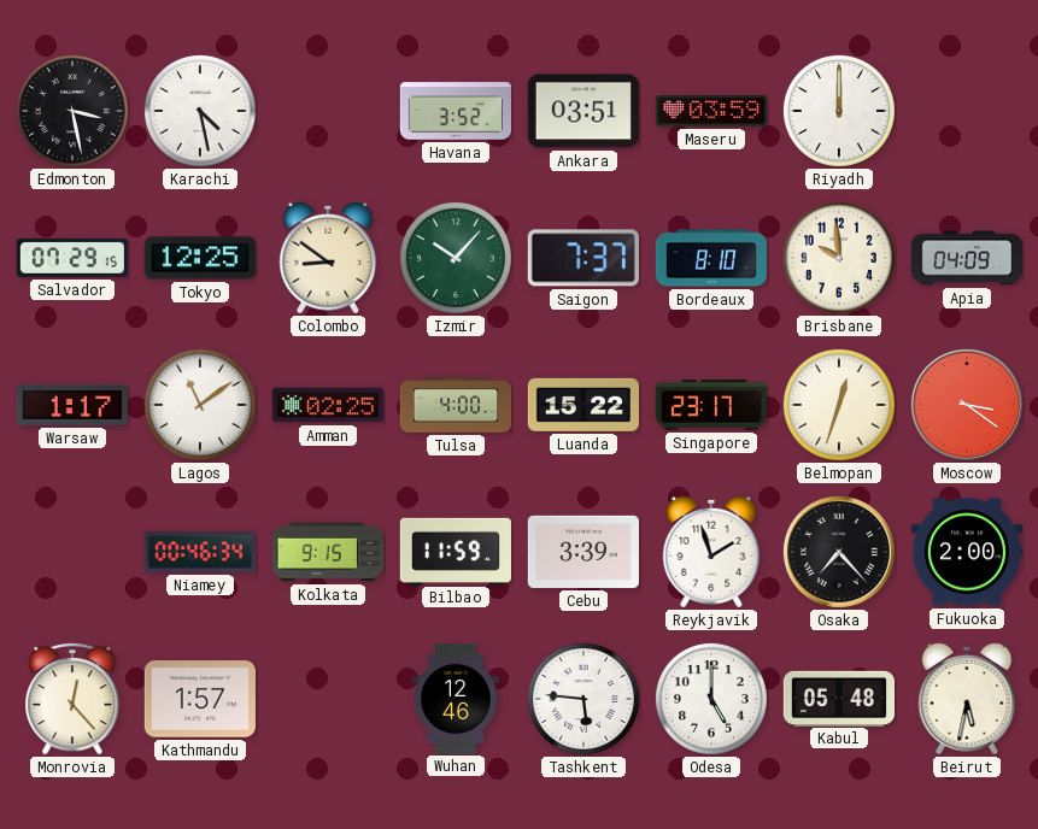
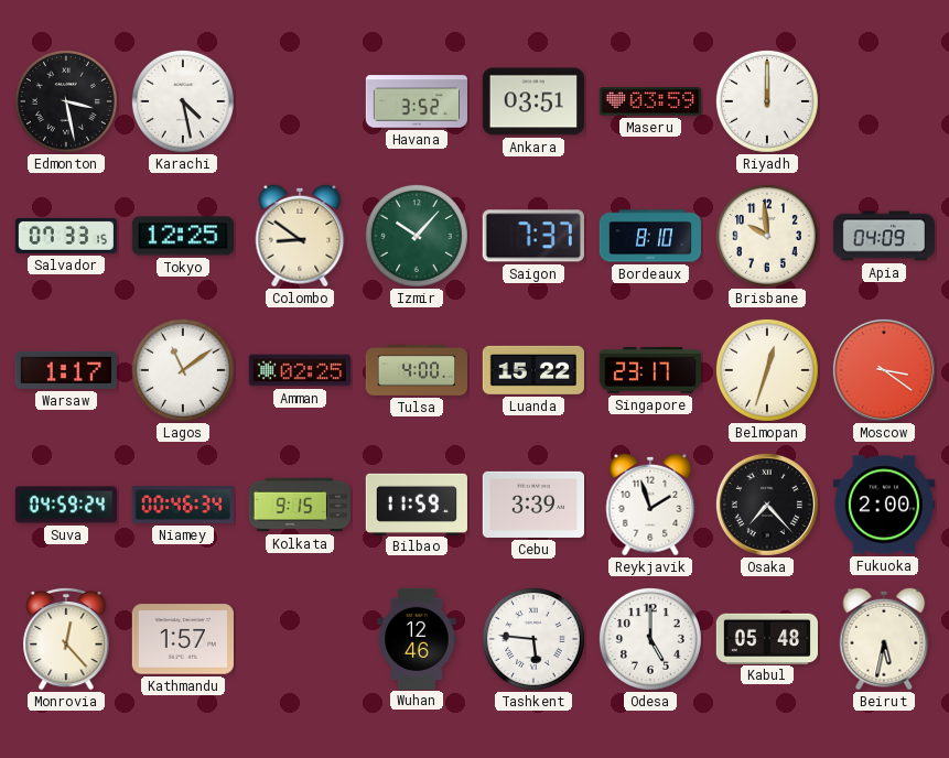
Salvador: 07:29 -> 07:33 (66, 236)
Suva: none -> 04:59 (65, 505)
